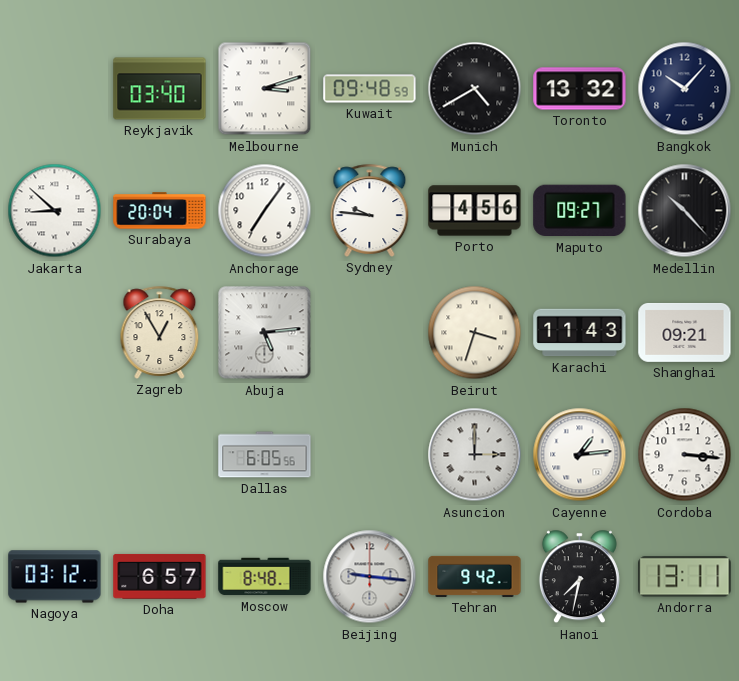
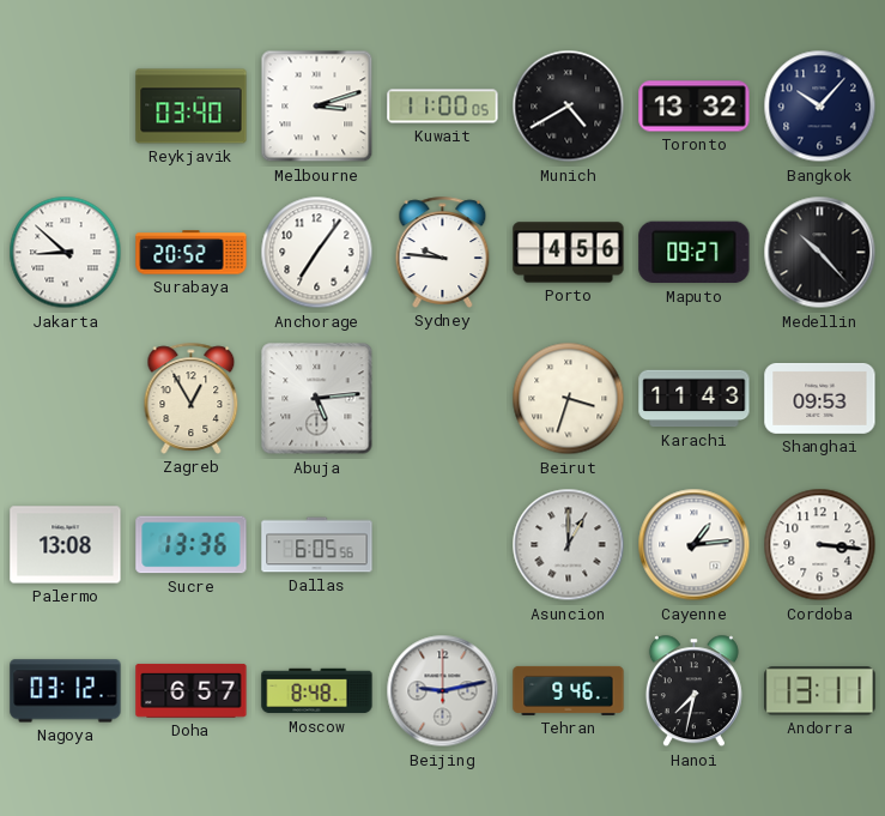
Kuwait: 09:48 -> 11:00 (443, 107)
Surabaya: 20:04 -> 20:52 (192, 253)
Shanghai: 09:21 -> 09:53 (820, 398)
Palermo: none -> 13:08 (66, 545)
Sucre: none -> 13:36 (192, 545)
Asuncion: 3:00 -> 1:00 (569, 545)
Beijing: 9:16 -> 9:13 (443, 691)
Tehran: 9:42 -> 9:46 (569, 690)
